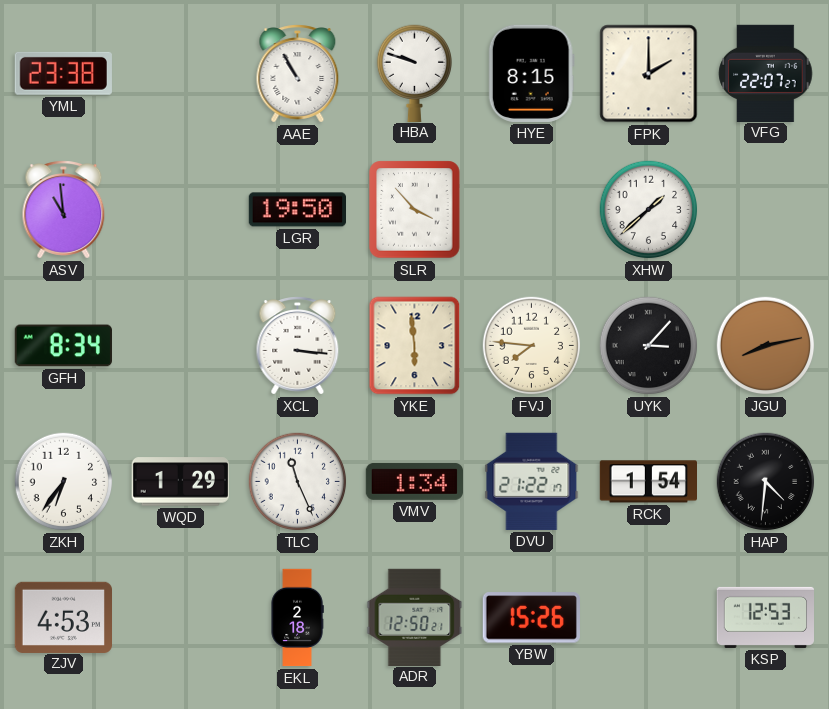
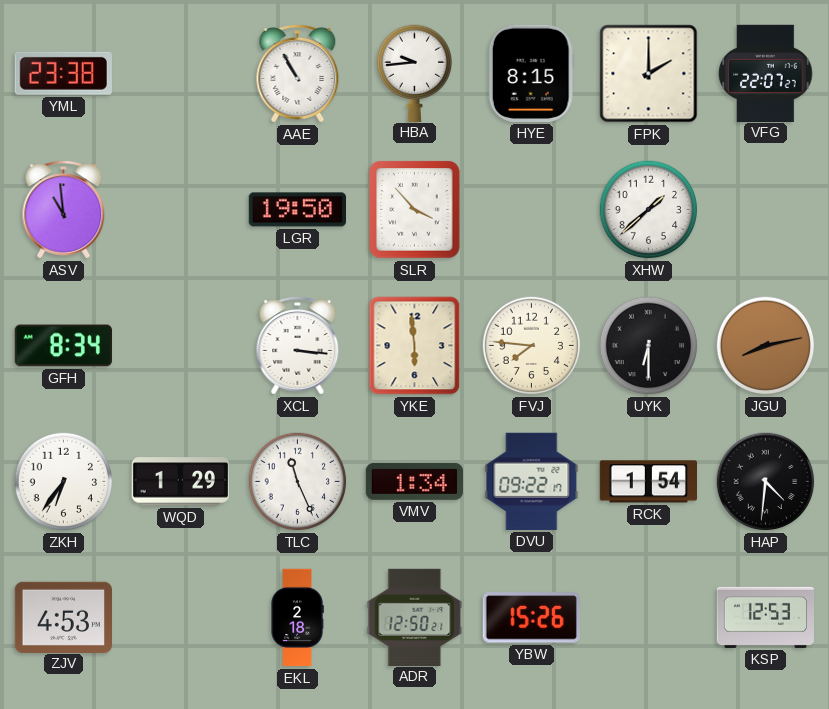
HBA: 9:48 -> 9:44 (414, 73)
UYK: 3:07 -> 6:30 (649, 346)
DVU: 21:22 -> 09:22 (532, 481)
